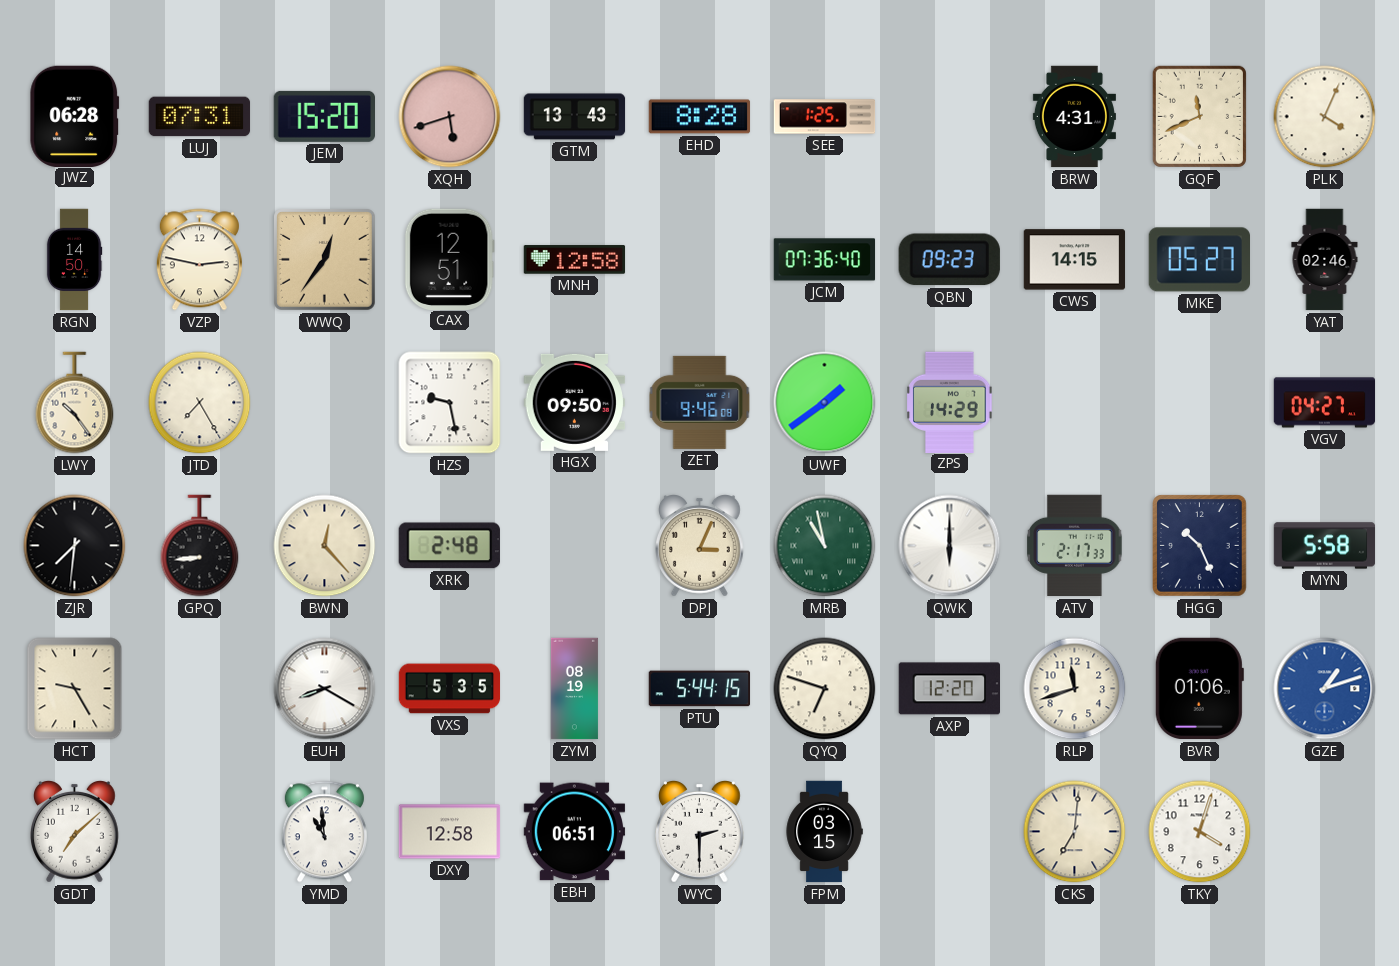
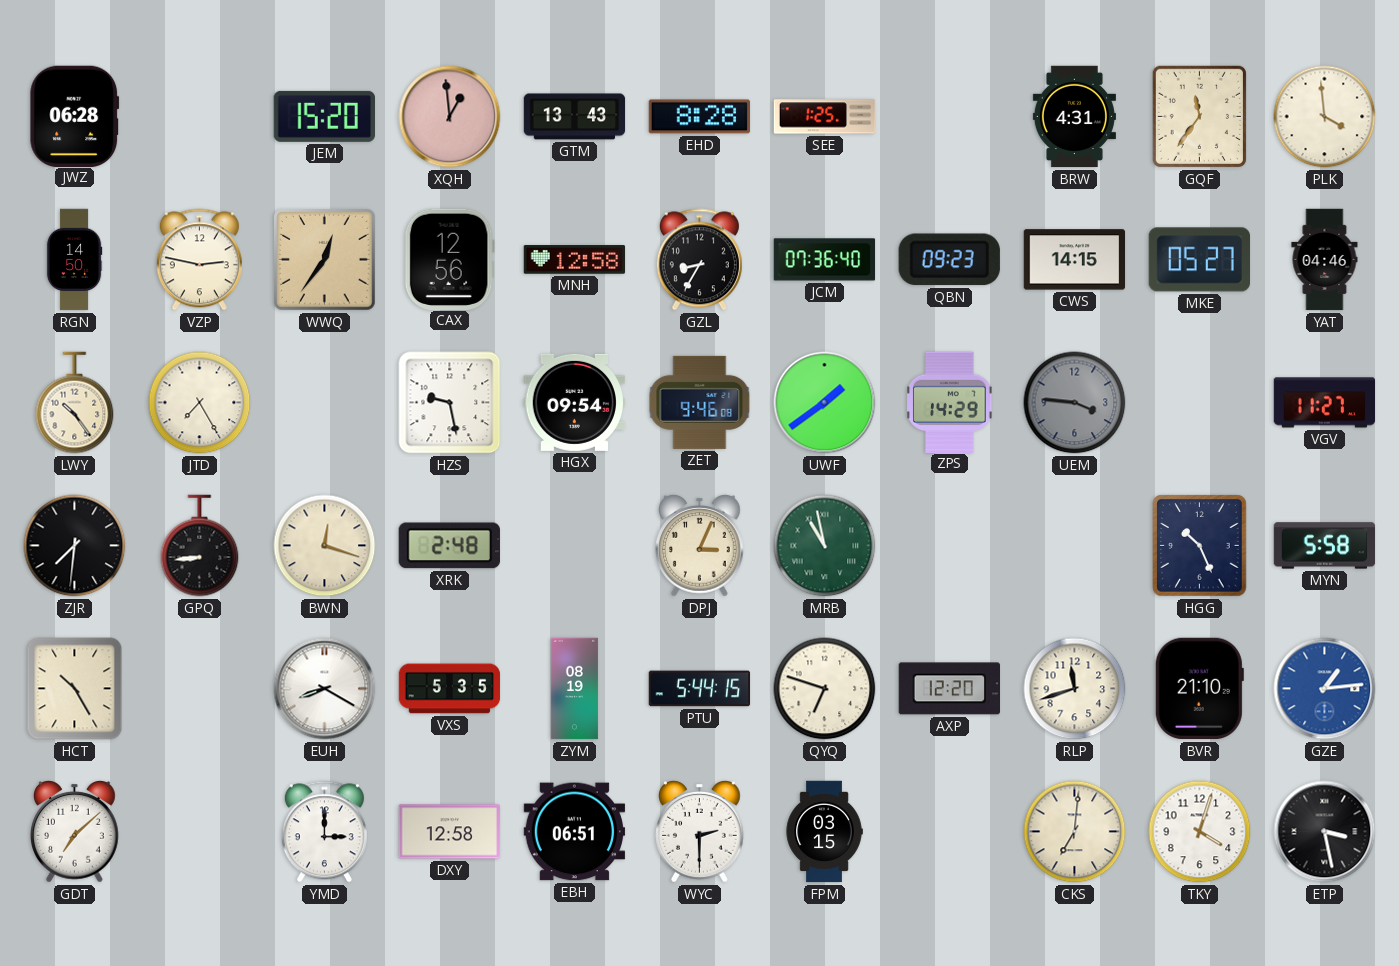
LUJ: 07:31 -> none (200, 117)
XQH: 5:42 -> 12:59 (450, 117)
GQF: 11:41 -> 11:36 (1199, 116)
PLK: 4:04 -> 3:59 (1325, 117)
CAX: 12:51 -> 12:56 (449, 259)
GZL: none -> 8:35 (699, 260)
YAT: 02:46 -> 04:46 (1325, 260)
HGX: 09:50 -> 09:54 (574, 402)
UEM: none -> 3:46 (1075, 403)
VGV: 04:27 -> 11:27 (1325, 403)
BWN: 12:23 -> 12:18 (325, 546)
QWK: 6:00 -> none (950, 546)
ATV: 2:17 -> none (1075, 546)
HCT: 9:25 -> 10:25 (75, 689)
BVR: 01:06 -> 21:10 (1199, 689)
GZE: 1:12 -> 1:14 (1325, 689)
YMD: 10:59 -> 3:00 (324, 832)
ETP: none -> 3:28 (1325, 832)
